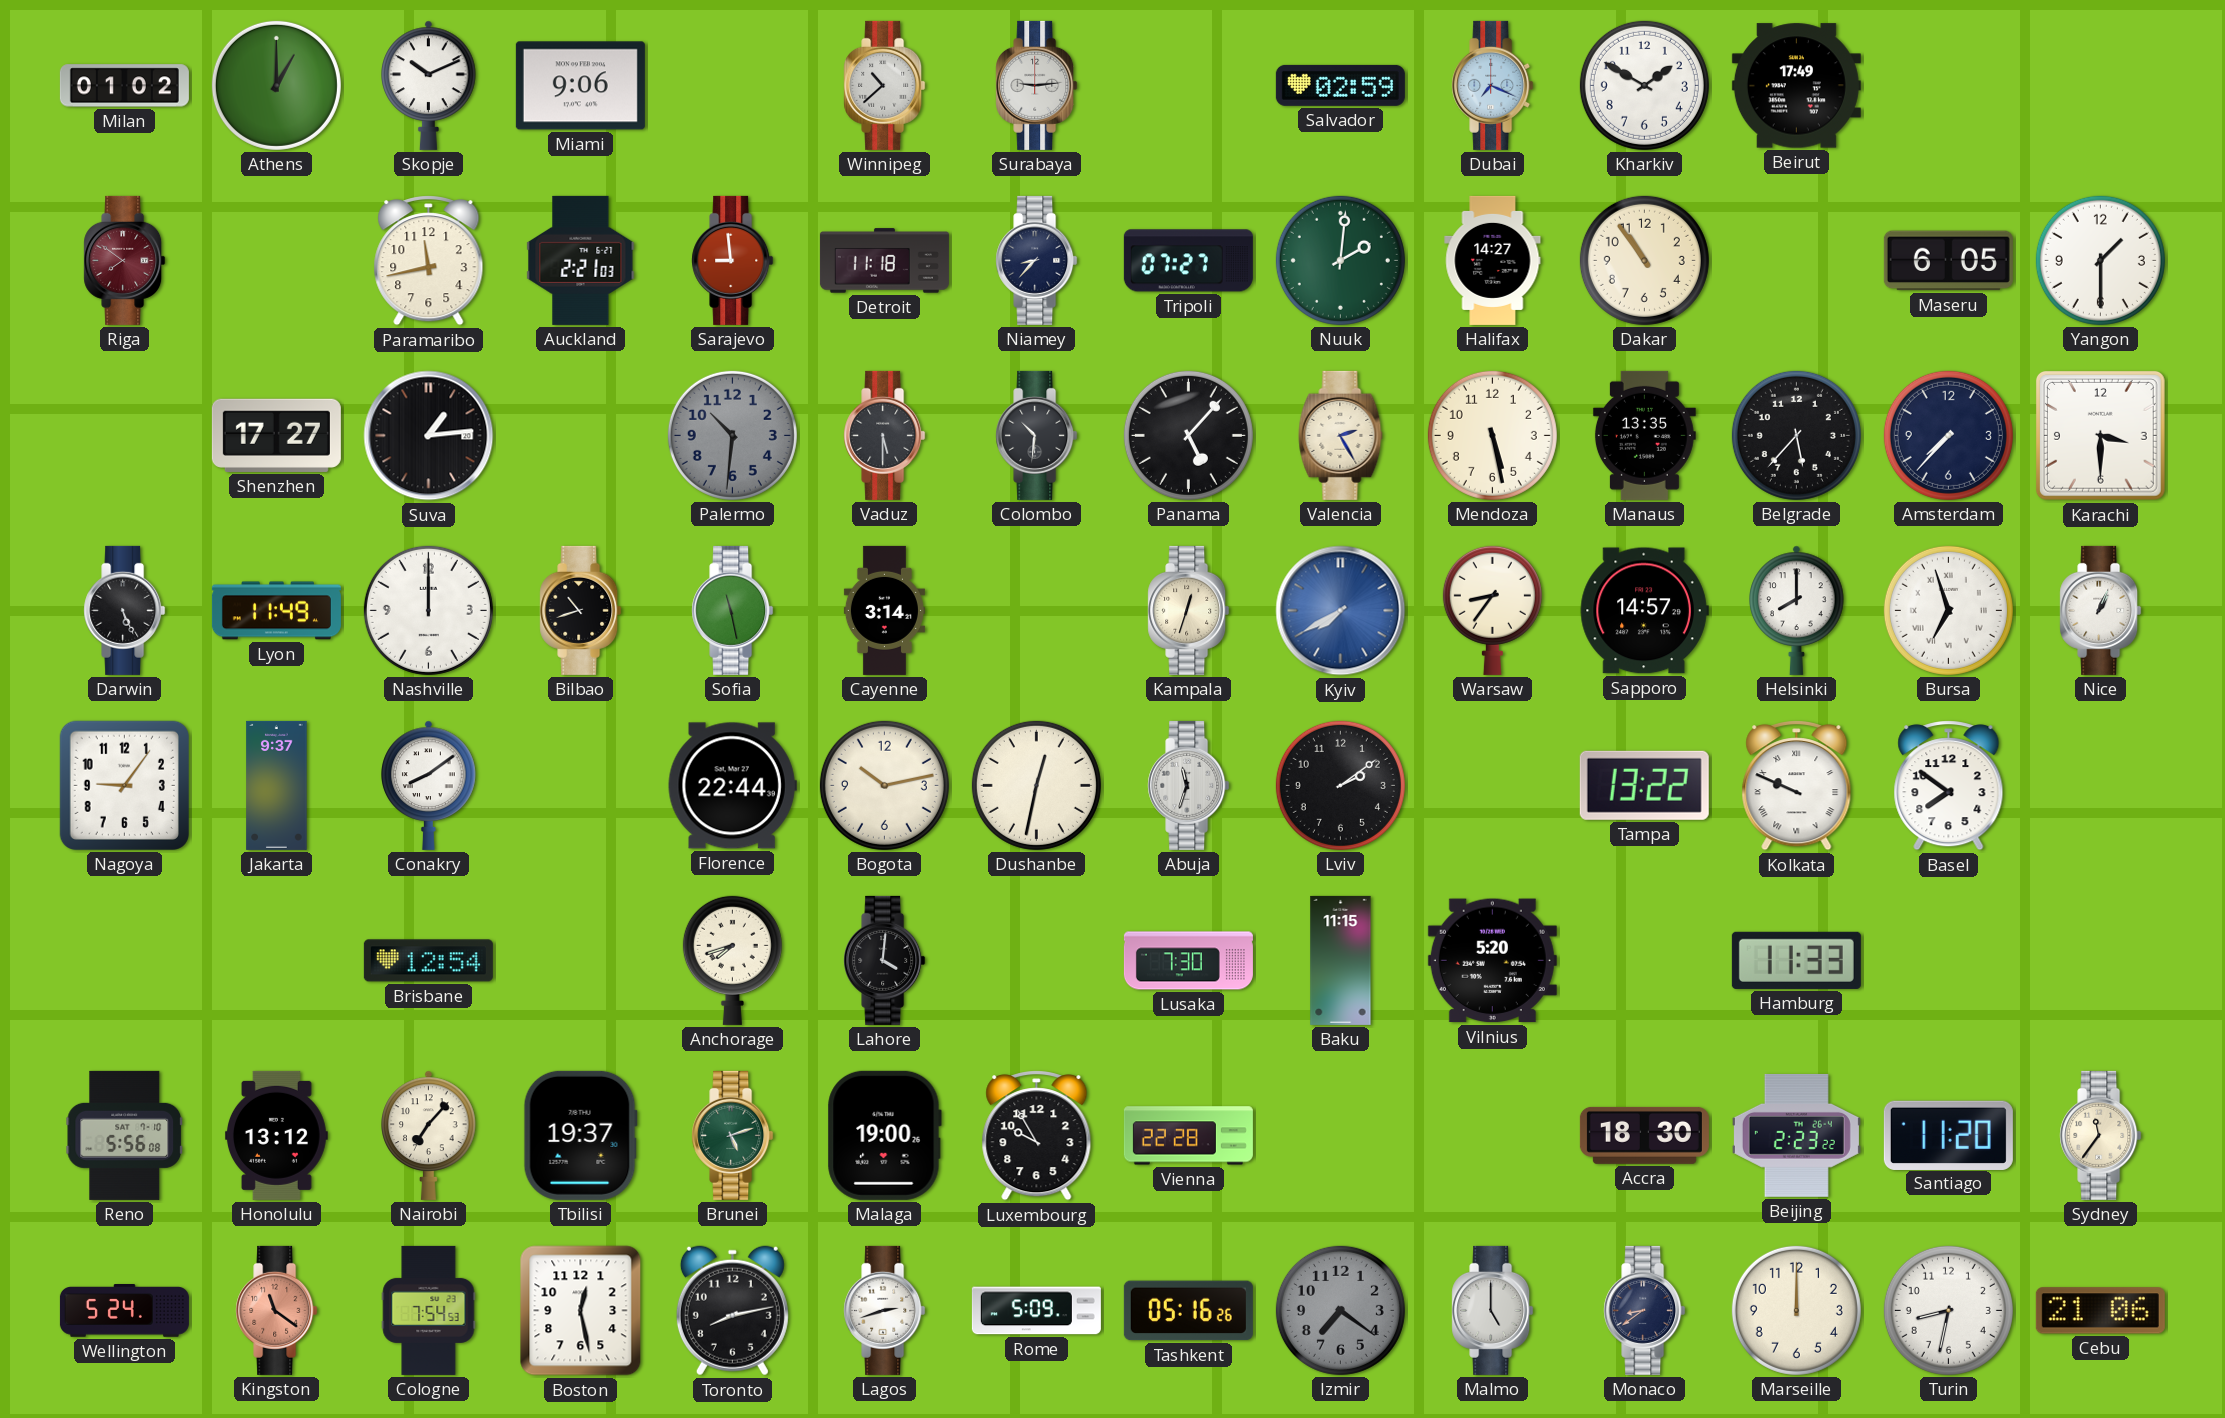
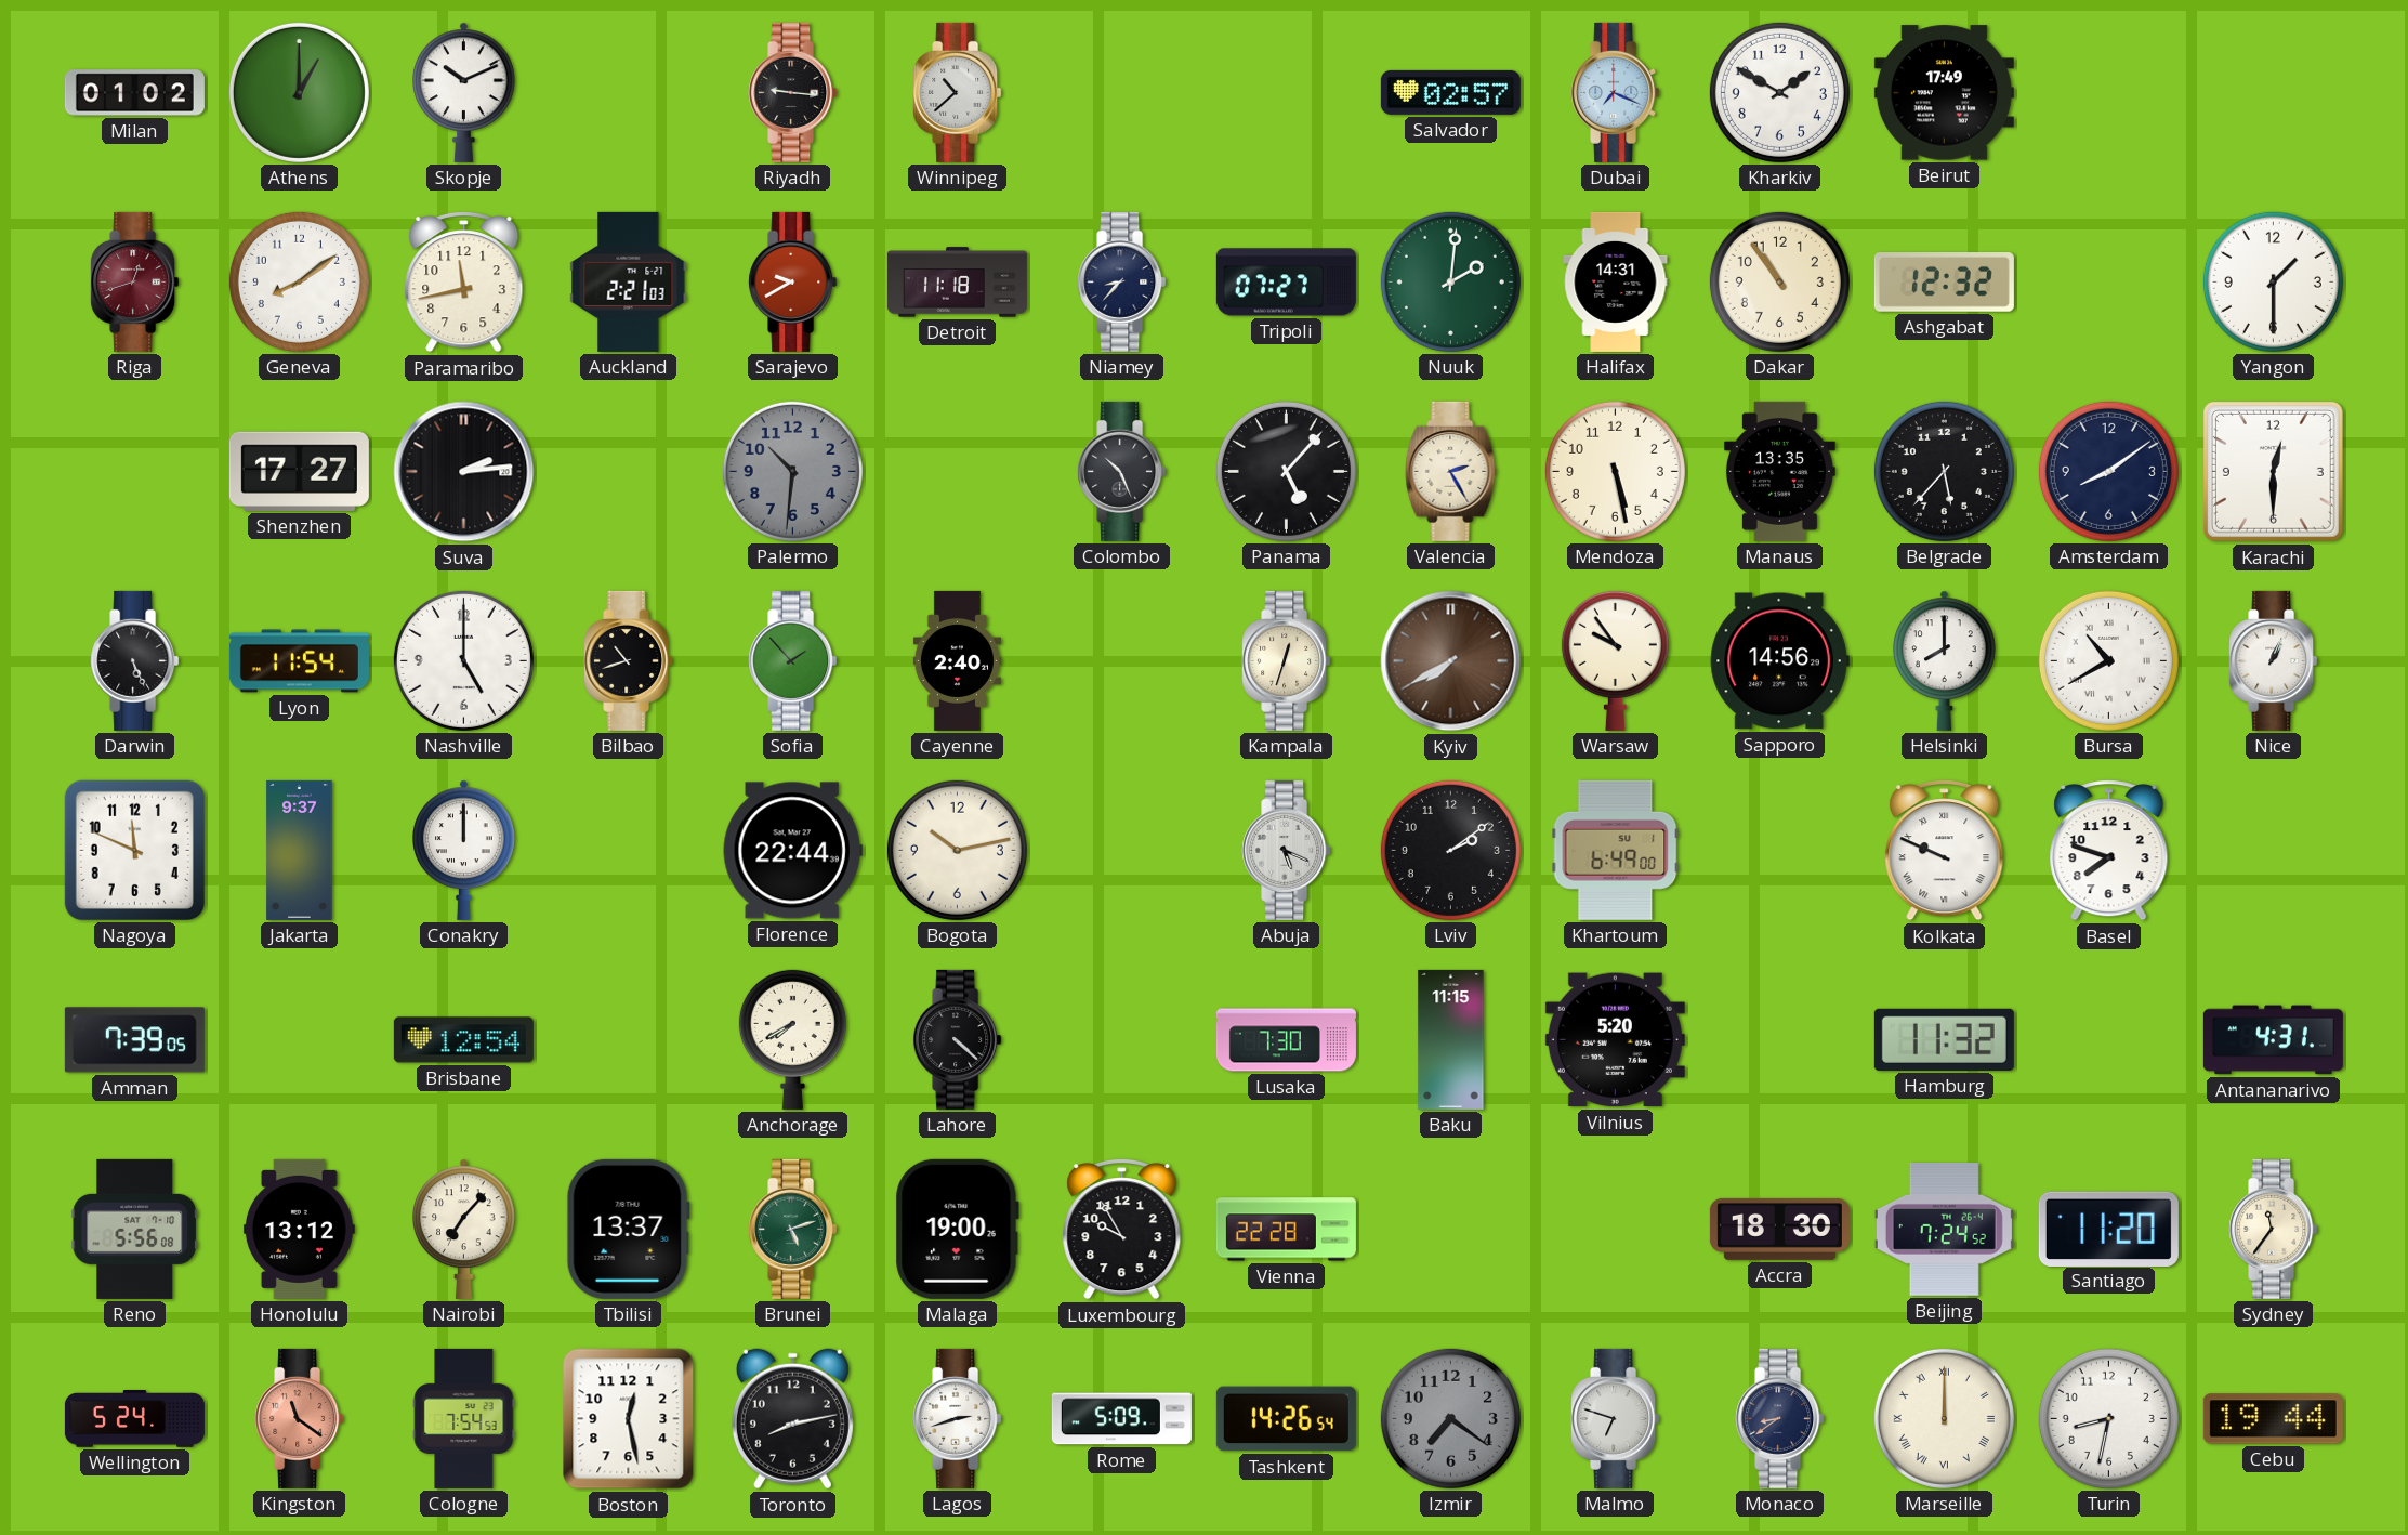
Miami: 9:06 -> none (580, 86)
Riyadh: none -> 9:16 (793, 92)
Surabaya: 9:14 -> none (1037, 85)
Salvador: 02:59 -> 02:57 (1450, 92)
Riga: 7:51 -> 12:42 (135, 281)
Geneva: none -> 8:09 (299, 281)
Sarajevo: 8:59 -> 9:40 (793, 281)
Halifax: 14:27 -> 14:31 (1616, 281)
Ashgabat: none -> 12:32 (1944, 283)
Maseru: 6:05 -> none (1948, 261)
Suva: 1:14 -> 2:14 (464, 472)
Vaduz: 5:30 -> none (885, 435)
Colombo: 10:31 -> 10:26 (1122, 471)
Amsterdam: 7:37 -> 8:09 (2108, 471)
Karachi: 3:30 -> 12:30 (2273, 471)
Lyon: 11:49 -> 11:54 (299, 661)
Nashville: 12:00 -> 5:00 (463, 660)
Sofia: 11:28 -> 1:53 (793, 660)
Cayenne: 3:14 -> 2:40 (957, 660)
Kyiv dial: blue -> brown (1451, 661)
Warsaw: 8:36 -> 9:54 (1615, 660)
Sapporo: 14:57 -> 14:56 (1779, 661)
Bursa: 6:57 -> 10:40 (2108, 660)
Nagoya: 9:06 -> 11:49 (134, 850)
Conakry: 8:09 -> 12:00 (464, 850)
Dushanbe: 12:32 -> none (1036, 785)
Abuja: 11:33 -> 5:19 (1287, 850)
Khartoum: none -> 6:49 (1616, 850)
Tampa: 13:22 -> none (1644, 785)
Basel: 7:51 -> 7:48 (2109, 851)
Amman: none -> 7:39 (134, 1040)
Anchorage: 7:42 -> 7:40 (792, 1039)
Lahore: 4:01 -> 4:22 (958, 1039)
Hamburg: 11:33 -> 11:32 (1944, 1039)
Antananarivo: none -> 4:31 (2273, 1040)
Tbilisi: 19:37 -> 13:37 (628, 1229)
Beijing: 2:23 -> 7:24 (1944, 1229)
Tashkent: 05:16 -> 14:26 (1286, 1419)
Malmo: 5:00 -> 6:48 (1616, 1418)
Marseille numerals: Arabic -> Roman (1944, 1418)
Cebu: 21:06 -> 19:44 (2273, 1419)
